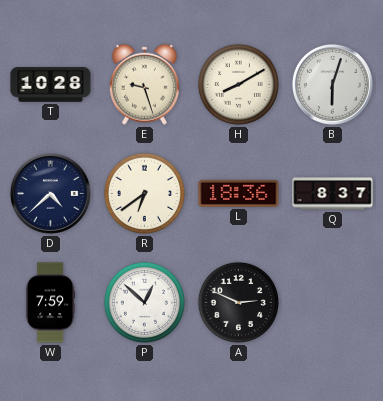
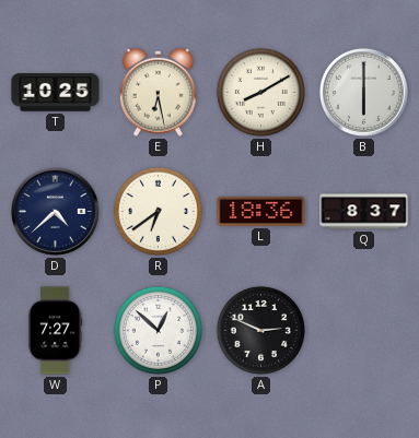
T: 10:28 -> 10:25 (56, 93)
E: 9:27 -> 6:28 (158, 92)
B: 6:03 -> 6:00 (363, 92)
W: 7:59 -> 7:27 (55, 331)
